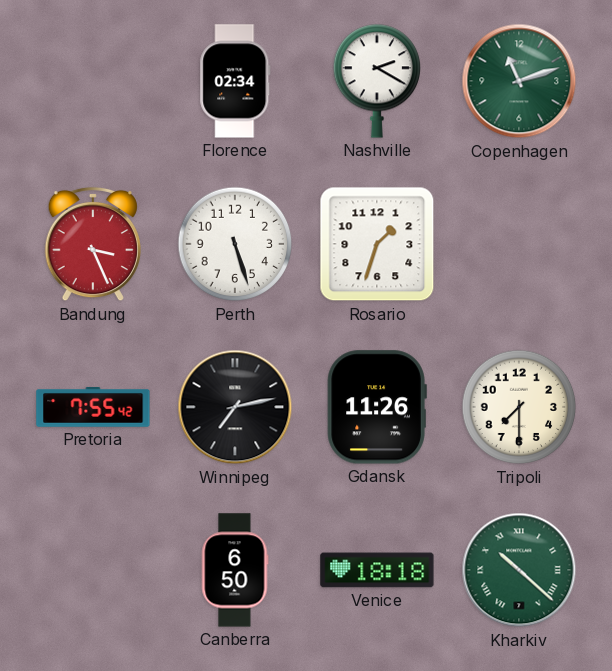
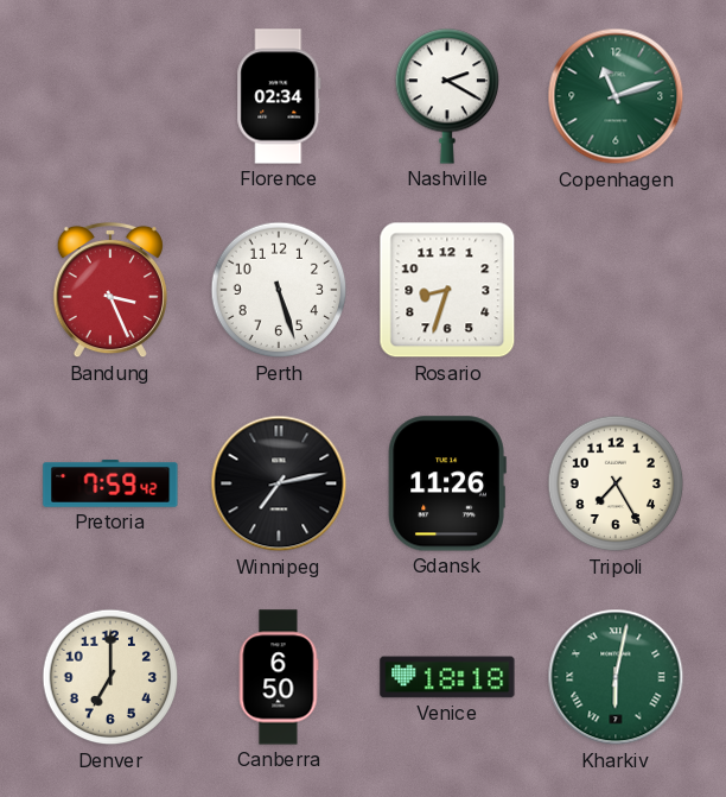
Rosario: 1:33 -> 8:33 (447, 290)
Pretoria: 7:55 -> 7:59 (110, 485)
Tripoli: 7:30 -> 7:25 (616, 483)
Denver: none -> 7:00 (110, 677)
Kharkiv: 10:22 -> 6:02 (616, 677)
